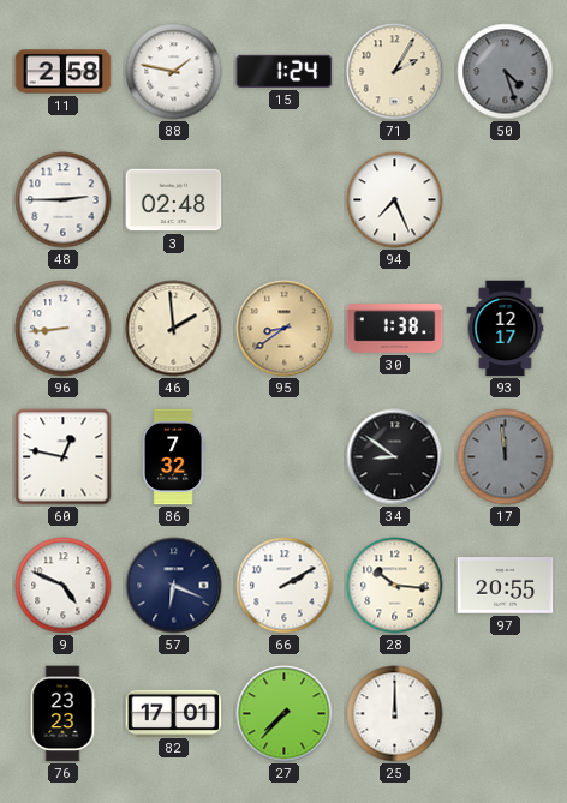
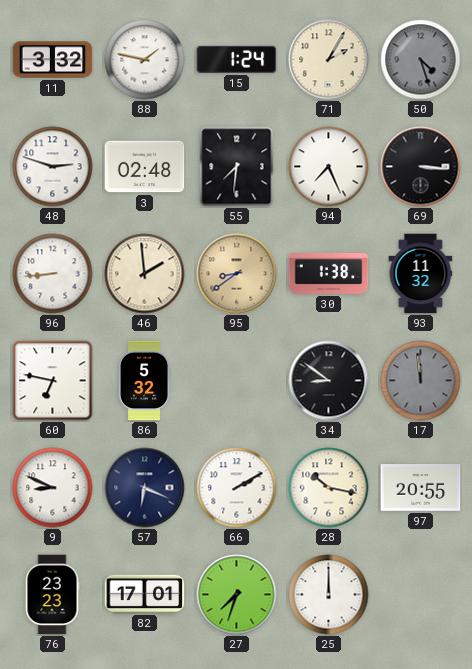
11: 2:58 -> 3:32 (53, 60)
48: 2:45 -> 2:48 (53, 167)
55: none -> 7:31 (237, 167)
69: none -> 3:16 (421, 167)
93: 12:17 -> 11:32 (421, 274)
60: 12:47 -> 6:47 (53, 381)
86: 7:32 -> 5:32 (144, 381)
9: 4:49 -> 8:49 (53, 488)
28: 10:16 -> 10:17 (329, 488)
27: 7:37 -> 7:33 (237, 595)
